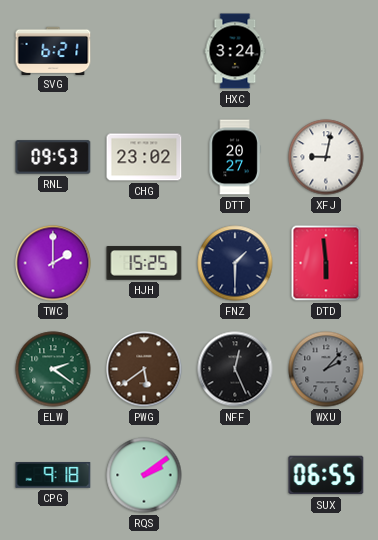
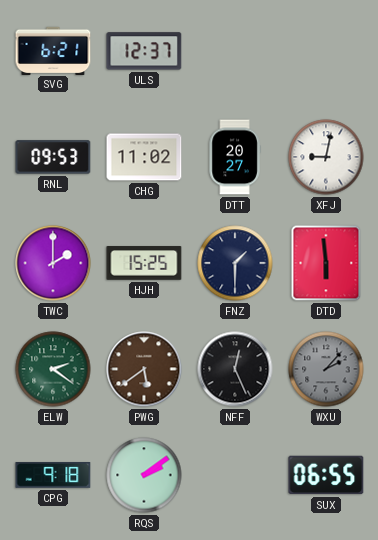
ULS: none -> 12:37 (144, 51)
HXC: 3:24 -> none (235, 51)
CHG: 23:02 -> 11:02 (144, 157)
